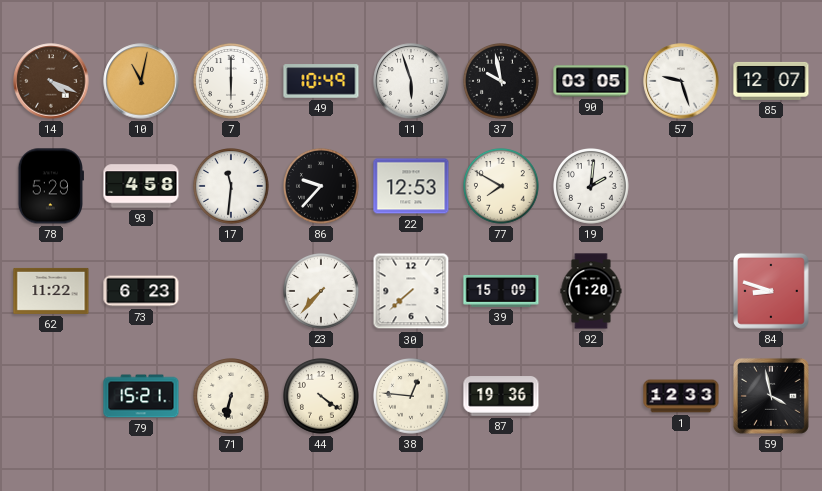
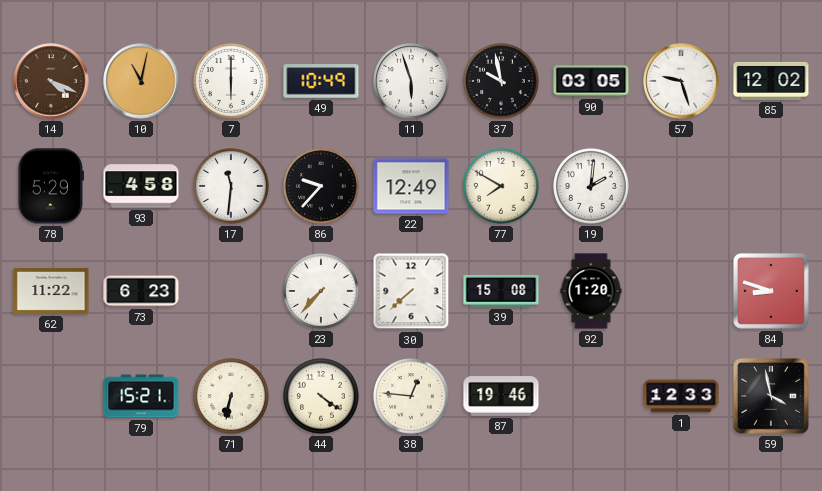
85: 12:07 -> 12:02 (771, 81)
22: 12:53 -> 12:49 (411, 186)
39: 15:09 -> 15:08 (501, 291)
87: 19:36 -> 19:46 (501, 396)
